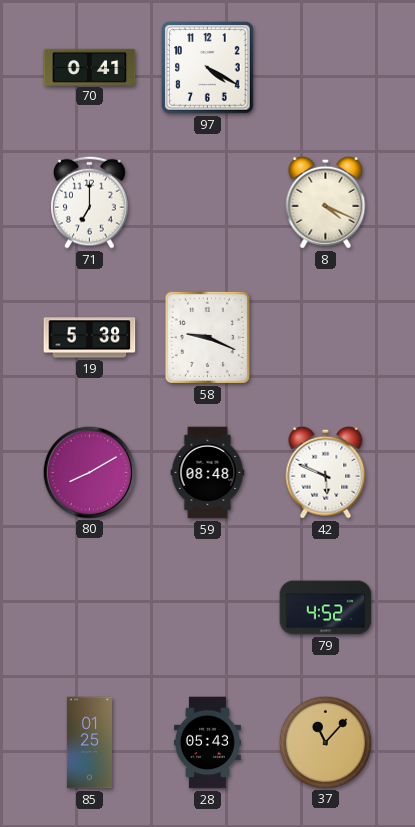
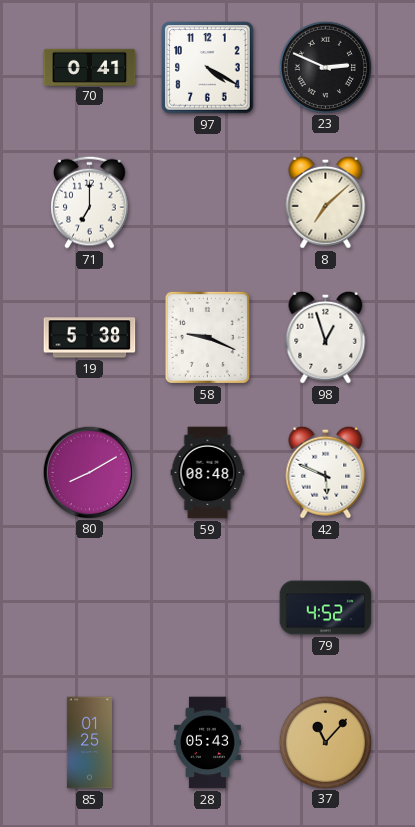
23: none -> 2:49 (325, 67)
8: 4:19 -> 7:08 (326, 202)
98: none -> 12:57 (326, 337)
